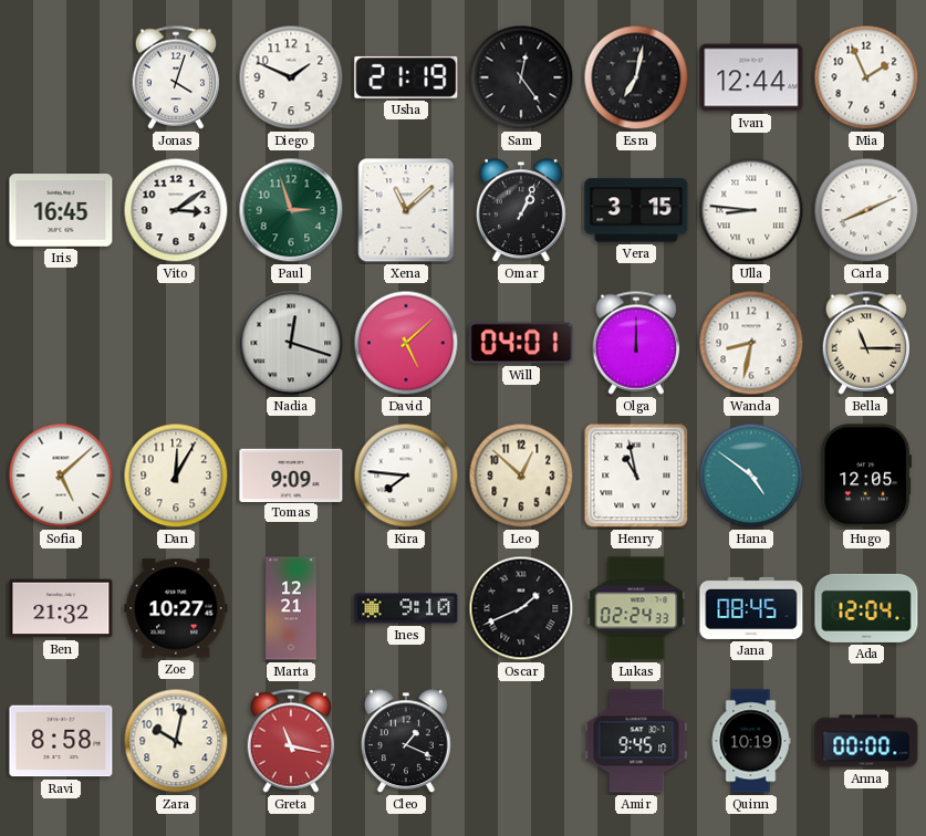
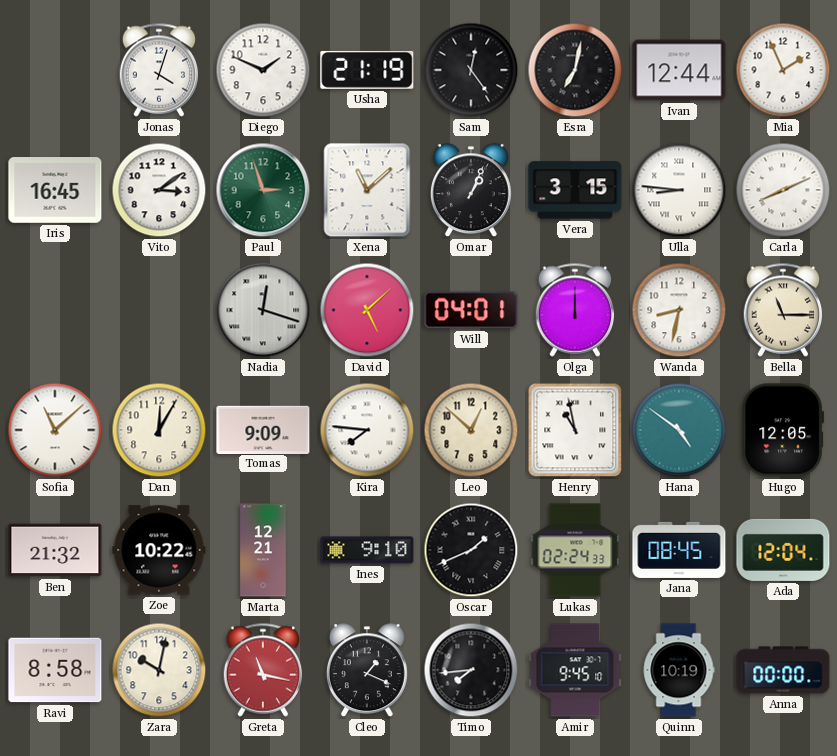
Sofia: 5:08 -> 11:08 (55, 430)
Zoe: 10:27 -> 10:22 (159, 550)
Timo: none -> 7:44 (471, 670)
